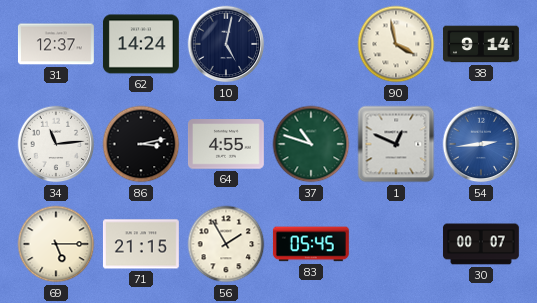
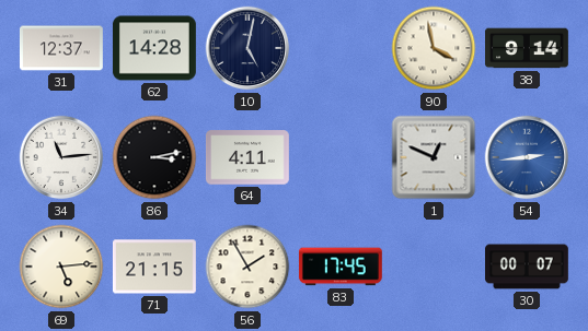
62: 14:24 -> 14:28 (154, 48)
64: 4:55 -> 4:11 (247, 157)
37: 10:48 -> none (311, 144)
69: 5:15 -> 5:14 (61, 267)
83: 05:45 -> 17:45 (341, 267)
